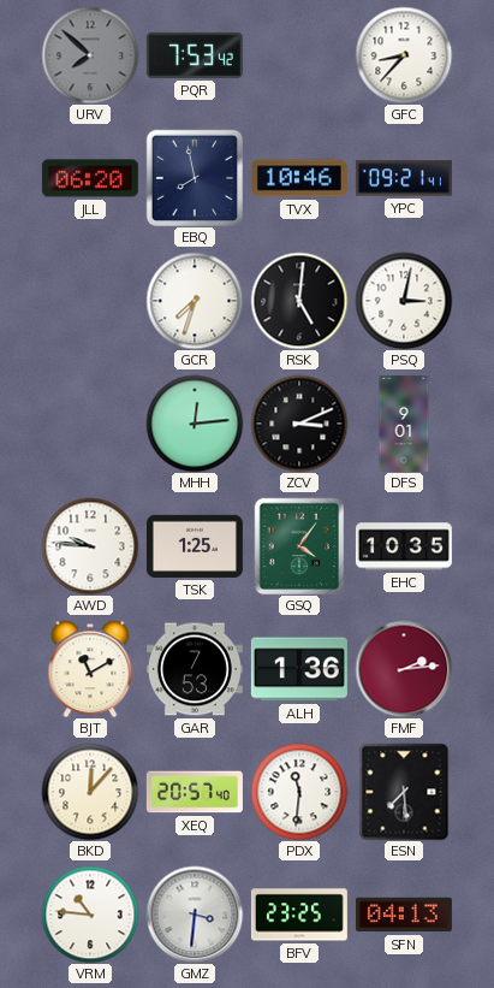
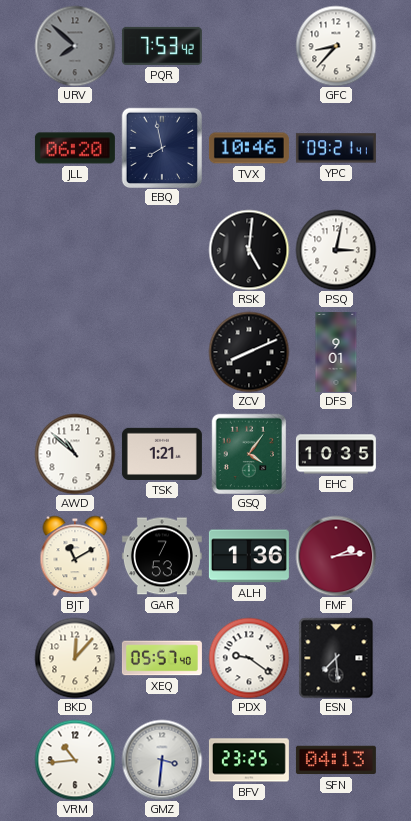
GCR: 7:33 -> none (195, 301)
MHH: 12:14 -> none (195, 424)
ZCV: 3:11 -> 8:11 (249, 352)
AWD: 9:46 -> 10:52 (75, 454)
TSK: 1:25 -> 1:21 (162, 454)
XEQ: 20:57 -> 05:57 (162, 658)
PDX: 11:31 -> 9:21 (249, 658)
VRM: 10:46 -> 10:44 (75, 760)
